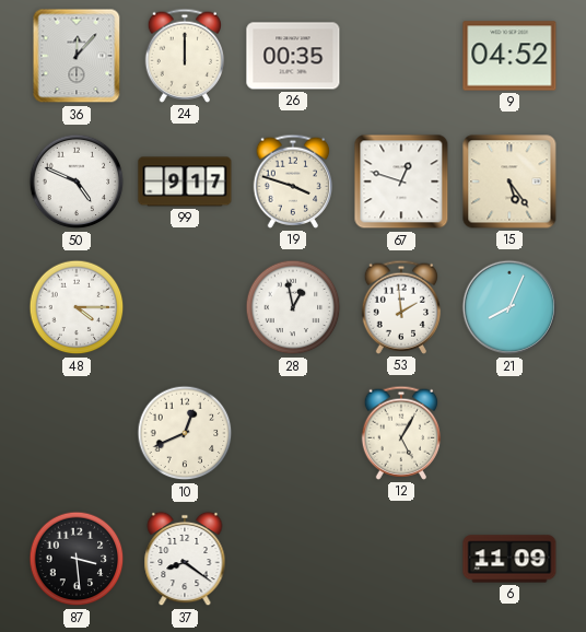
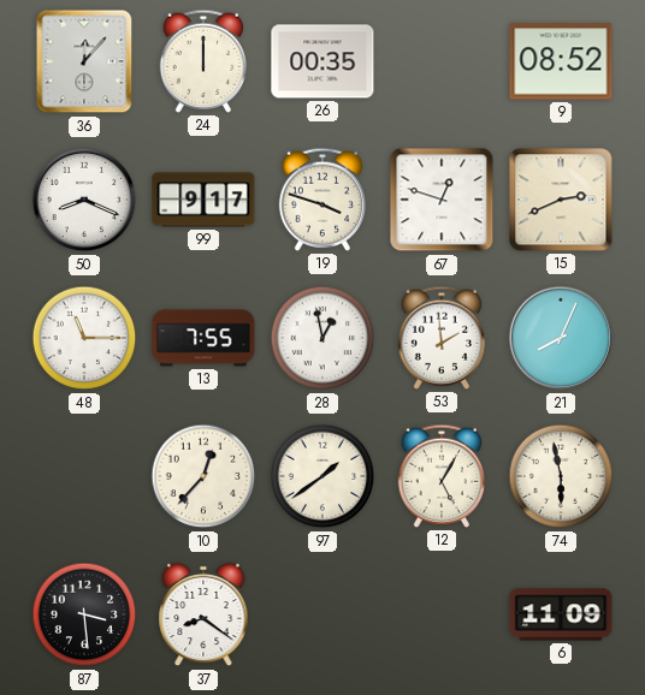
9: 04:52 -> 08:52 (561, 61)
50: 4:49 -> 8:19 (84, 200)
15: 5:24 -> 2:41 (561, 200)
48: 4:15 -> 11:15 (84, 338)
13: none -> 7:55 (203, 338)
10: 12:41 -> 12:37 (203, 476)
97: none -> 1:39 (322, 476)
74: none -> 5:58 (561, 476)
